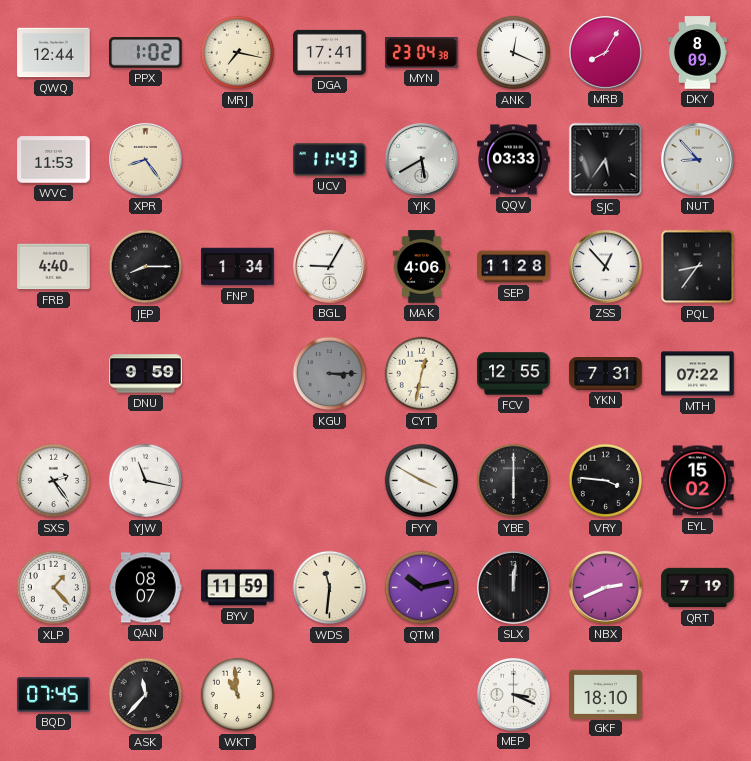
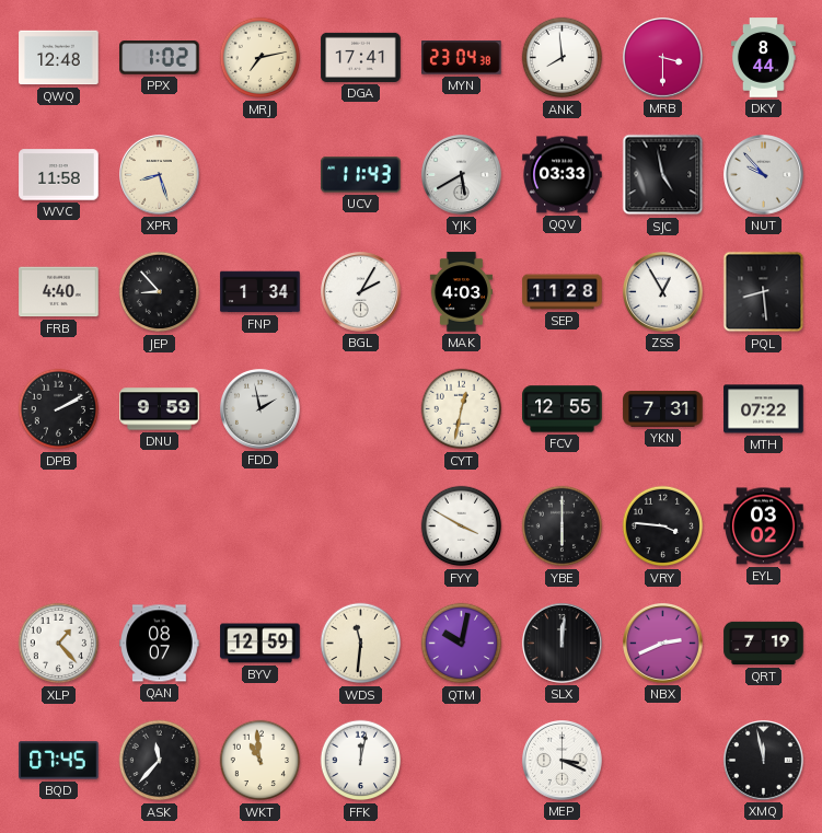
QWQ: 12:44 -> 12:48 (59, 58)
MRJ: 7:17 -> 7:13 (261, 58)
ANK: 12:19 -> 7:59 (563, 58)
MRB: 8:05 -> 3:30 (663, 58)
DKY: 8:09 -> 8:44 (763, 58)
WVC: 11:53 -> 11:58 (59, 175)
XPR: 8:24 -> 8:27 (160, 175)
SJC: 5:36 -> 4:58 (663, 175)
NUT: 8:53 -> 9:53 (764, 175)
JEP: 8:15 -> 8:53 (160, 292)
BGL: 9:05 -> 2:05 (361, 292)
MAK: 4:06 -> 4:03 (461, 292)
ZSS: 12:53 -> 12:55 (663, 292)
PQL: 8:36 -> 8:29 (764, 292)
DPB: none -> 2:10 (59, 409)
FDD: none -> 1:58 (261, 409)
KGU: 3:15 -> none (330, 374)
SXS: 2:24 -> none (54, 481)
YJW: 11:17 -> none (146, 481)
EYL: 15:02 -> 03:02 (764, 527)
BYV: 11:59 -> 12:59 (261, 644)
QTM: 10:13 -> 10:02 (462, 644)
FFK: none -> 12:02 (361, 761)
GKF: 18:10 -> none (606, 694)
XMQ: none -> 11:58 (764, 761)
